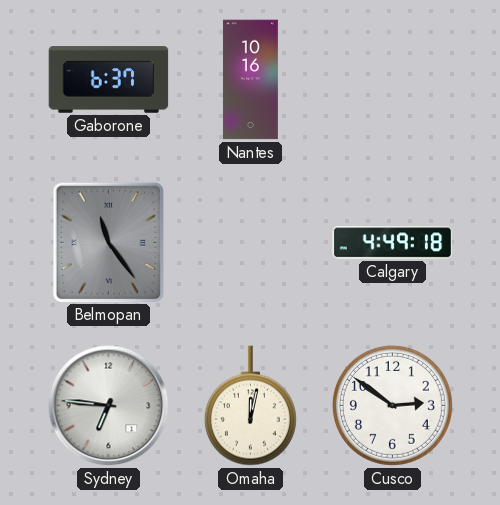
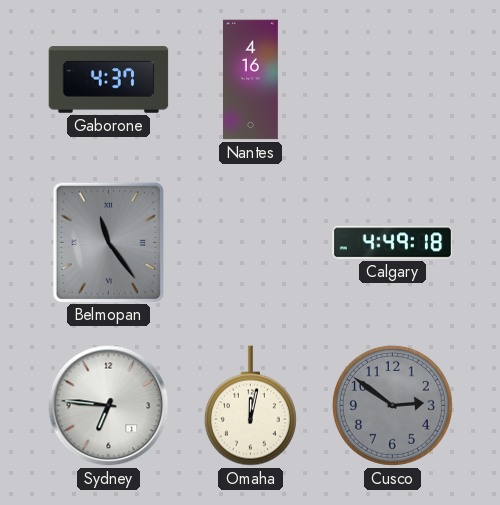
Gaborone: 6:37 -> 4:37 (109, 80)
Nantes: 10:16 -> 4:16 (250, 80)
Cusco dial: white -> grey (392, 405)
